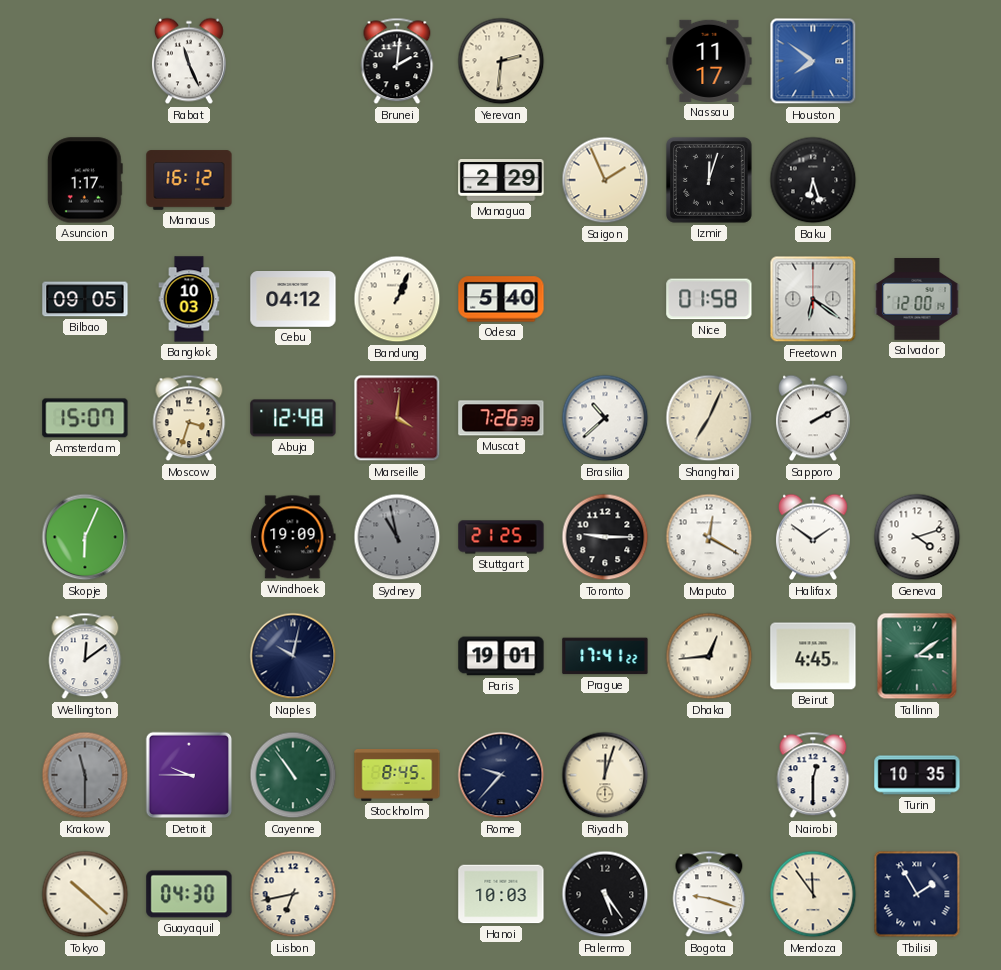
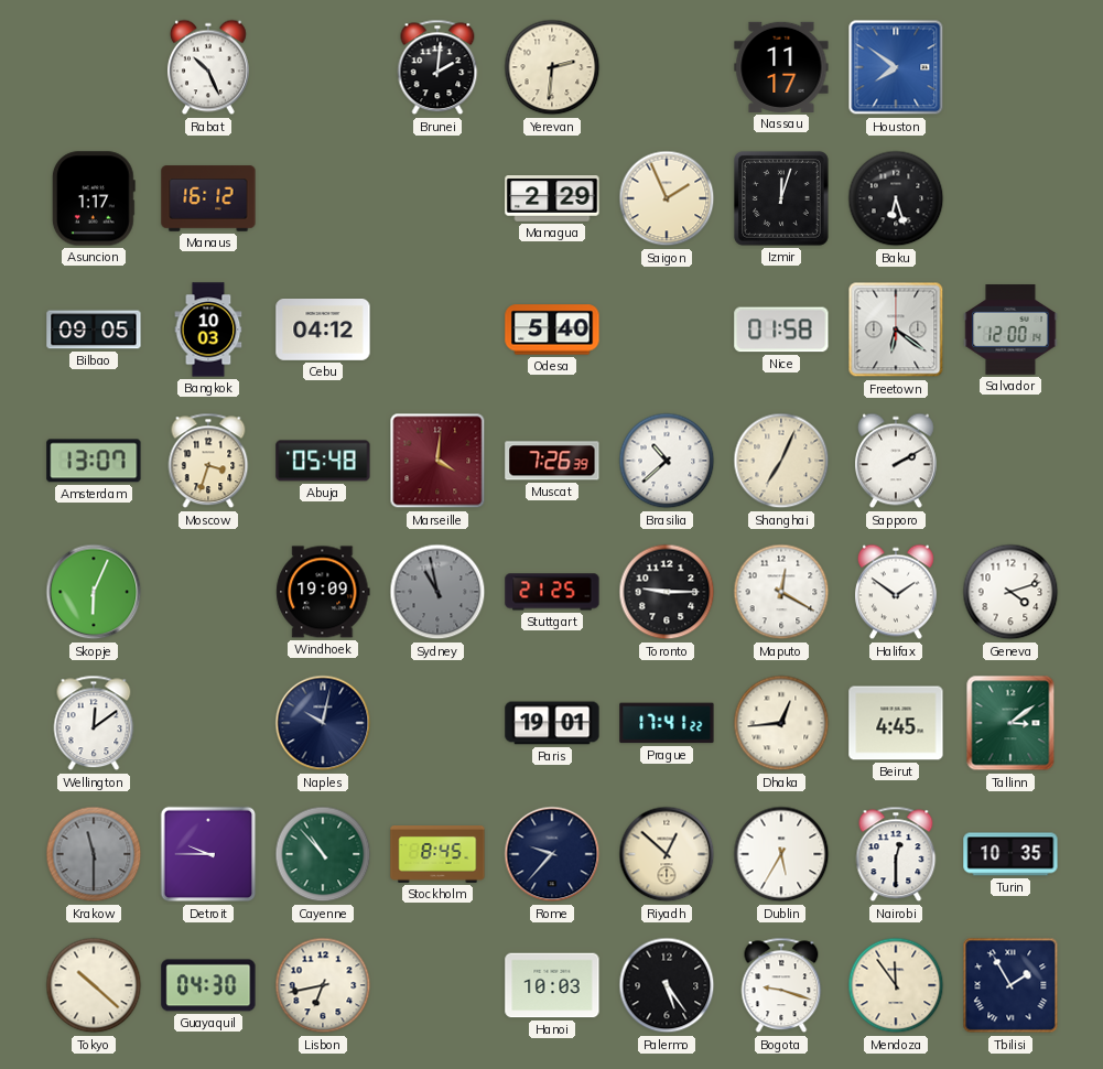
Rabat: 11:26 -> 10:26 (208, 67)
Bandung: 1:04 -> none (397, 299)
Amsterdam: 15:07 -> 13:07 (94, 461)
Abuja: 12:48 -> 05:48 (323, 461)
Cayenne: 10:54 -> 10:53 (323, 854)
Riyadh: 12:03 -> 12:52 (667, 854)
Dublin: none -> 5:35 (781, 854)
